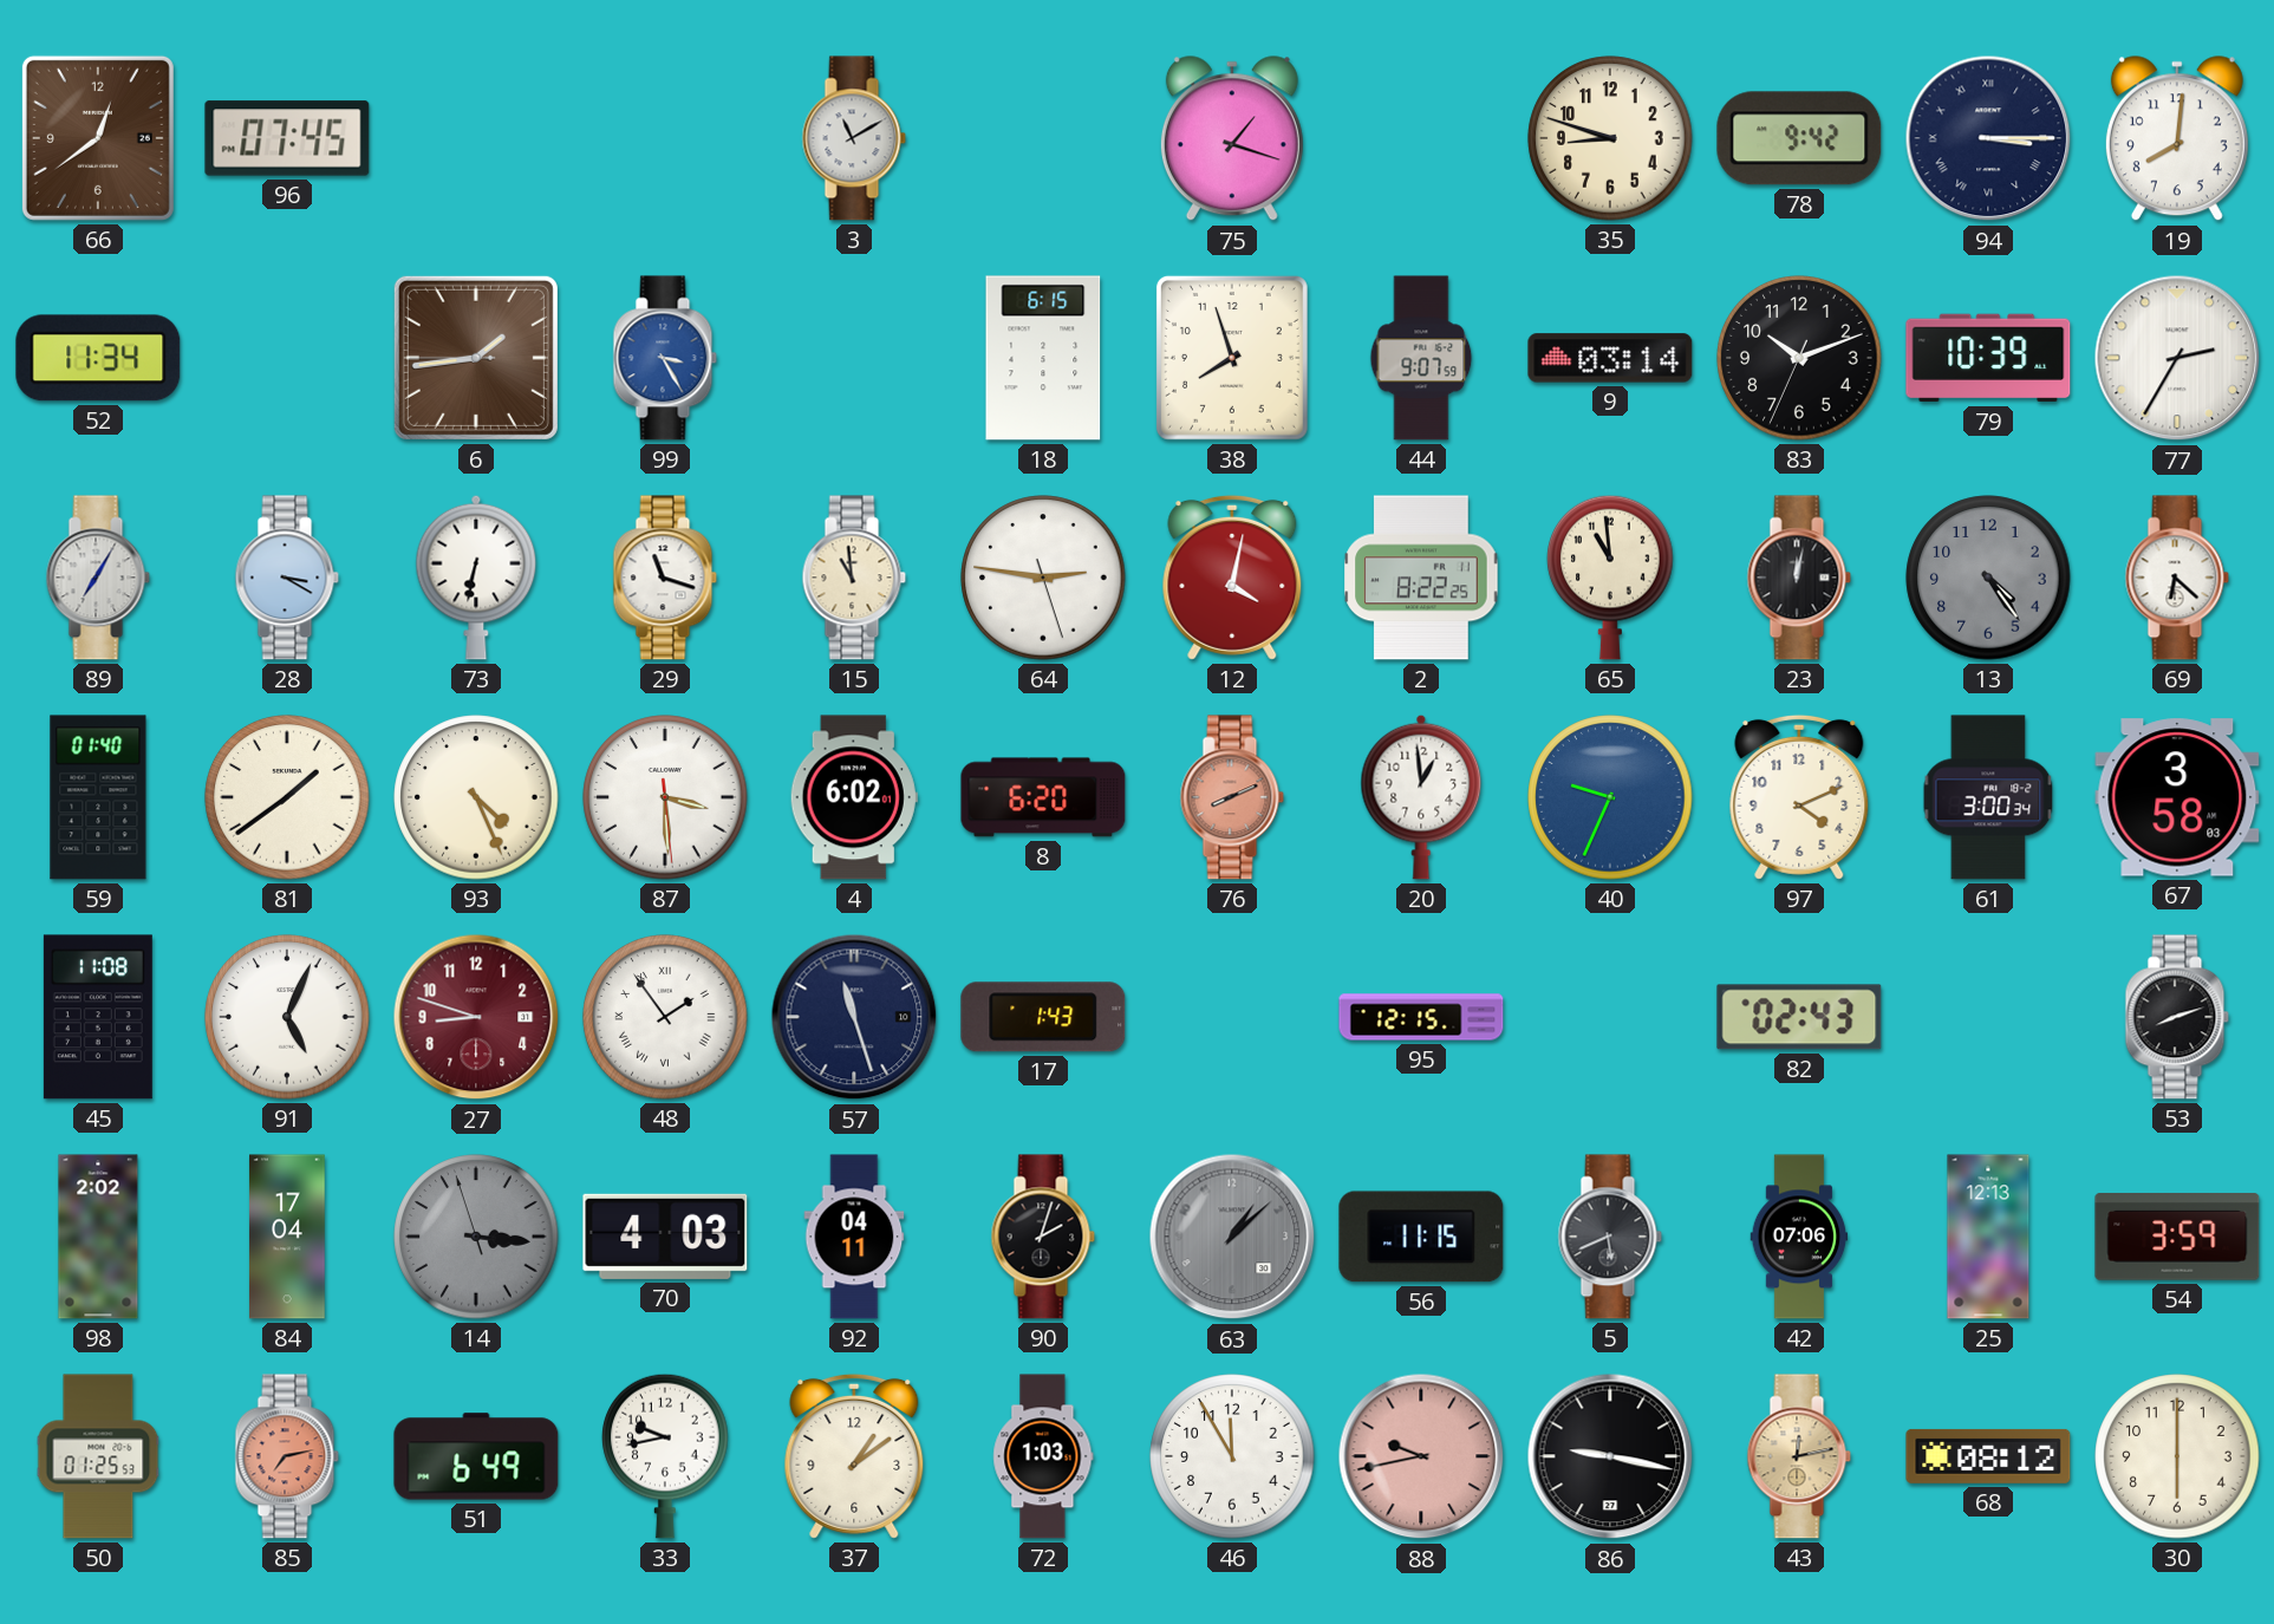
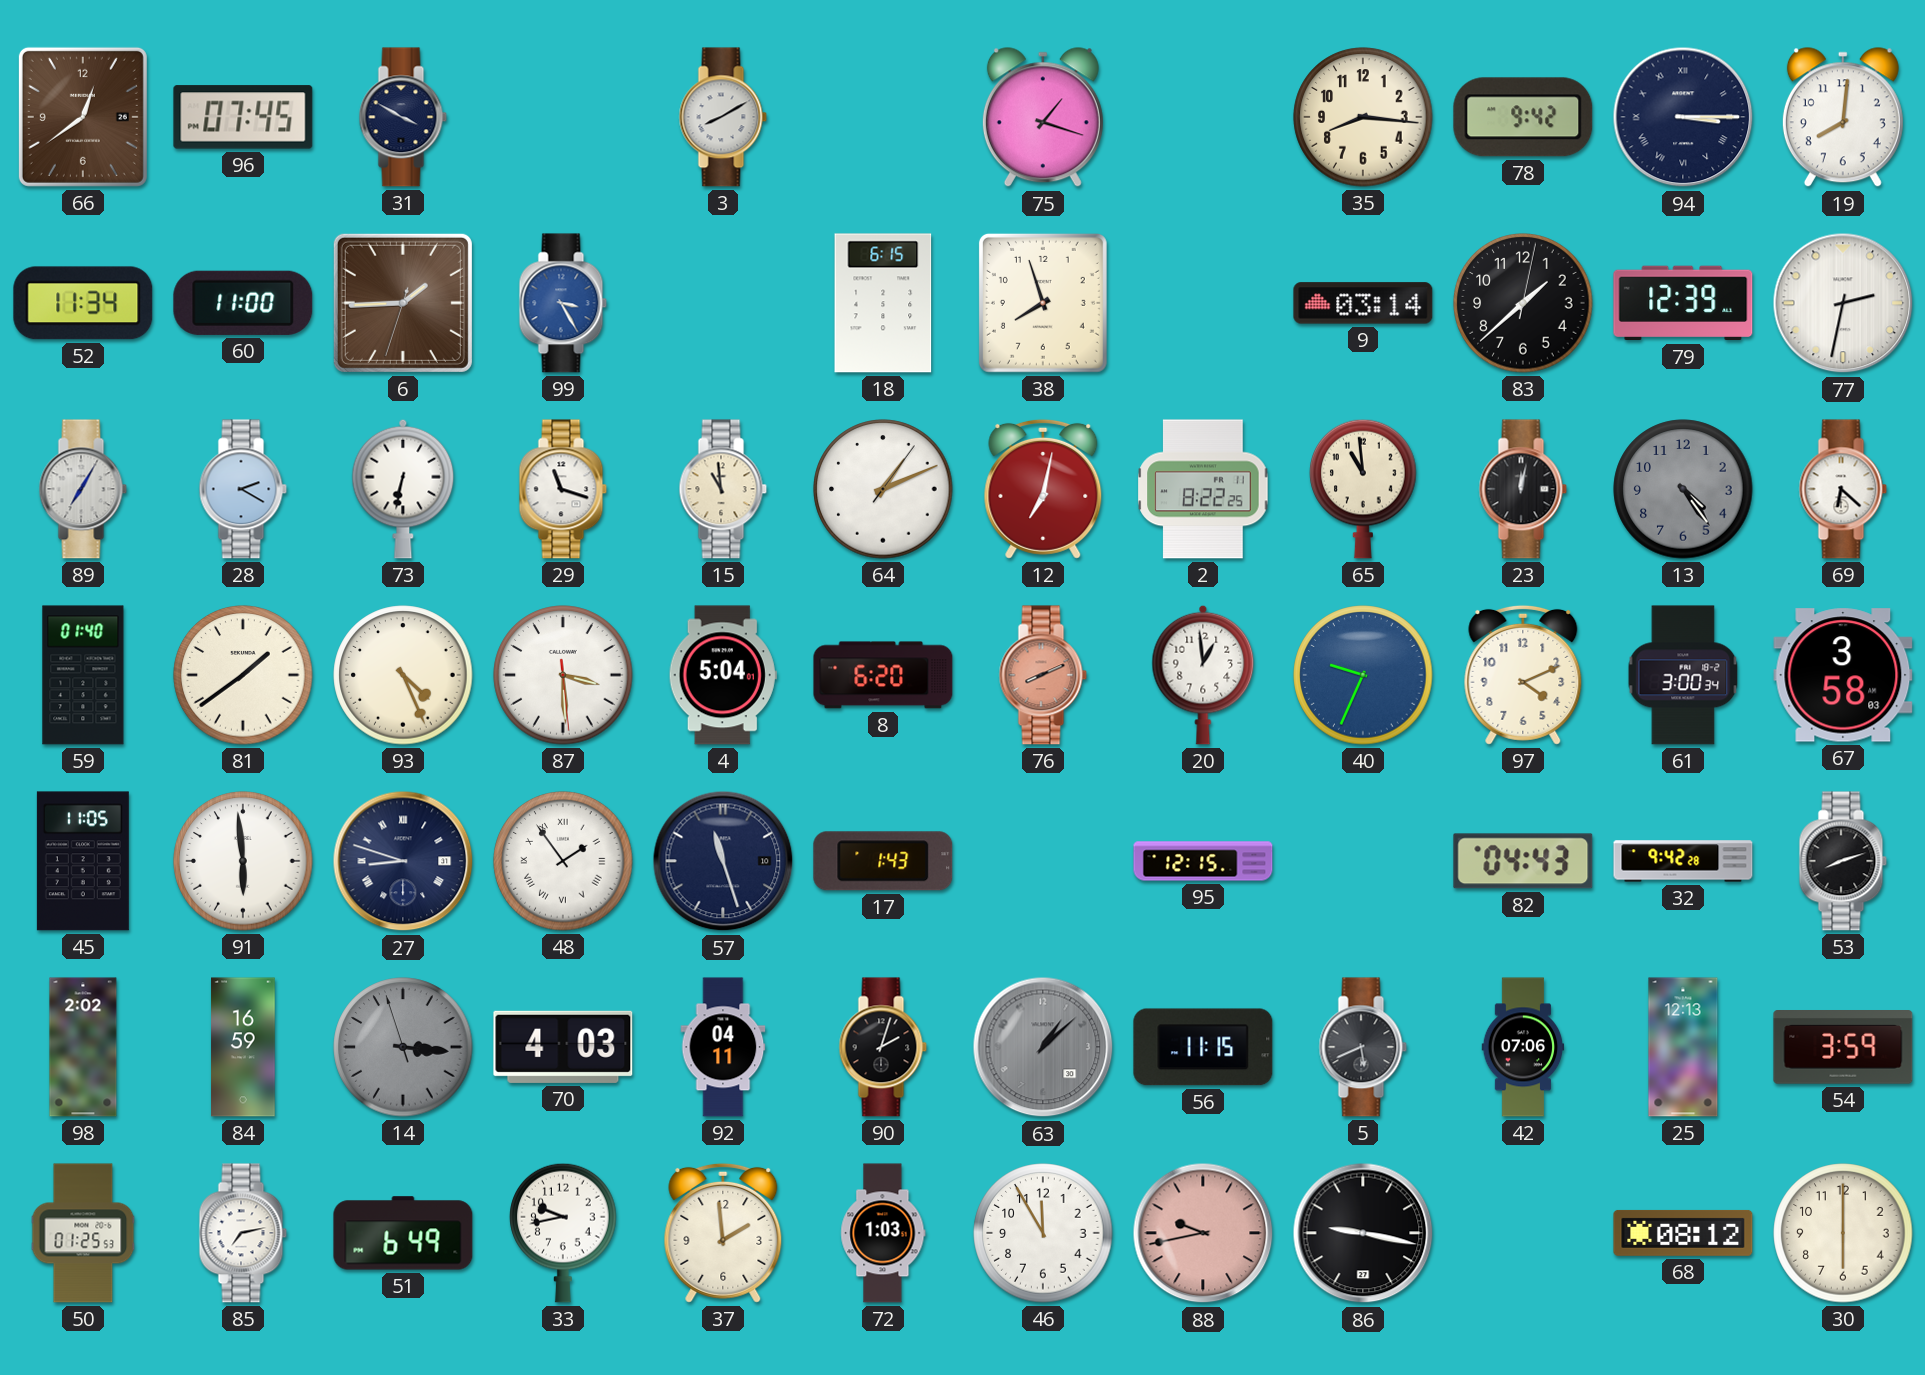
31: none -> 3:50 (403, 117)
3: 11:10 -> 8:10 (723, 117)
35: 8:48 -> 8:16 (1363, 117)
60: none -> 11:00 (243, 303)
6: 1:43 -> 1:44 (403, 303)
44: 9:07 -> none (1421, 358)
83: 10:11 -> 1:38 (1523, 303)
79: 10:39 -> 12:39 (1683, 303)
77: 2:35 -> 2:32 (1843, 303)
28: 3:20 -> 2:20 (243, 489)
64: 2:46 -> 1:11 (883, 489)
12: 4:02 -> 7:02 (1043, 489)
4: 6:02 -> 5:04 (723, 675)
45: 11:08 -> 11:05 (83, 861)
91: 5:04 -> 5:59 (243, 861)
27 dial: burgundy -> navy (403, 861)
27 numerals: Arabic -> Roman (403, 861)
82: 02:43 -> 04:43 (1523, 861)
32: none -> 9:42 (1683, 861)
84: 17:04 -> 16:59 (243, 1047)
85 dial: salmon -> white (243, 1233)
37: 1:09 -> 1:59 (723, 1233)
43: 12:13 -> none (1799, 1456)
